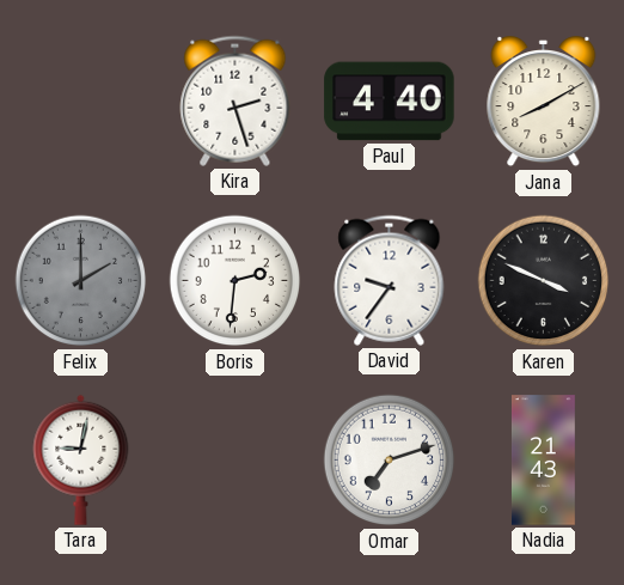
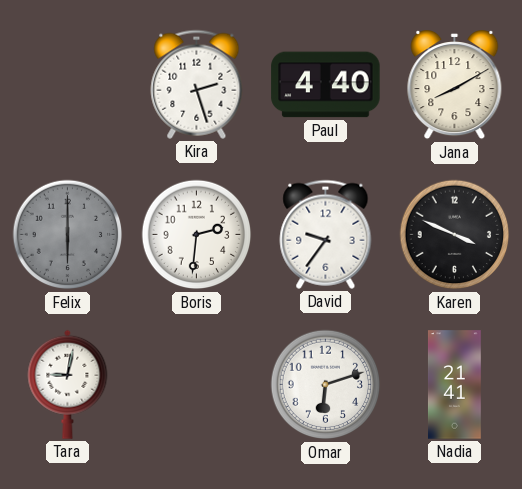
Felix: 2:00 -> 6:00 (68, 235)
Omar: 7:12 -> 6:12 (326, 385)
Nadia: 21:43 -> 21:41 (454, 385)
